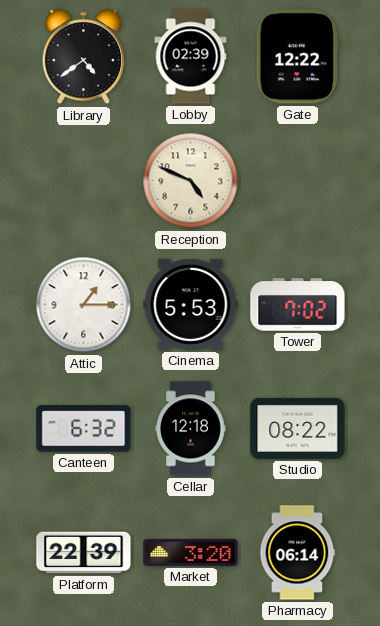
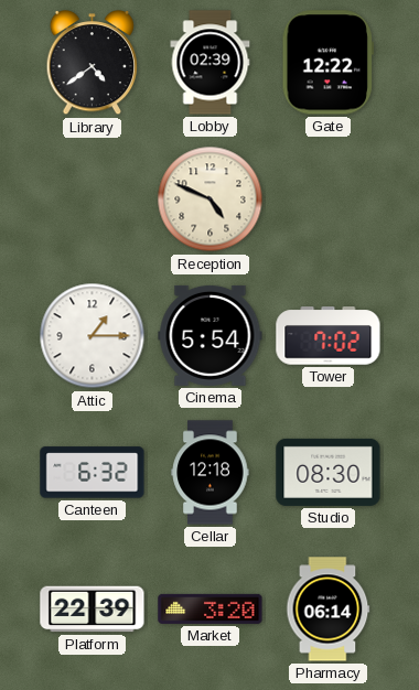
Cinema: 5:53 -> 5:54 (211, 335)
Studio: 08:22 -> 08:30 (329, 472)
